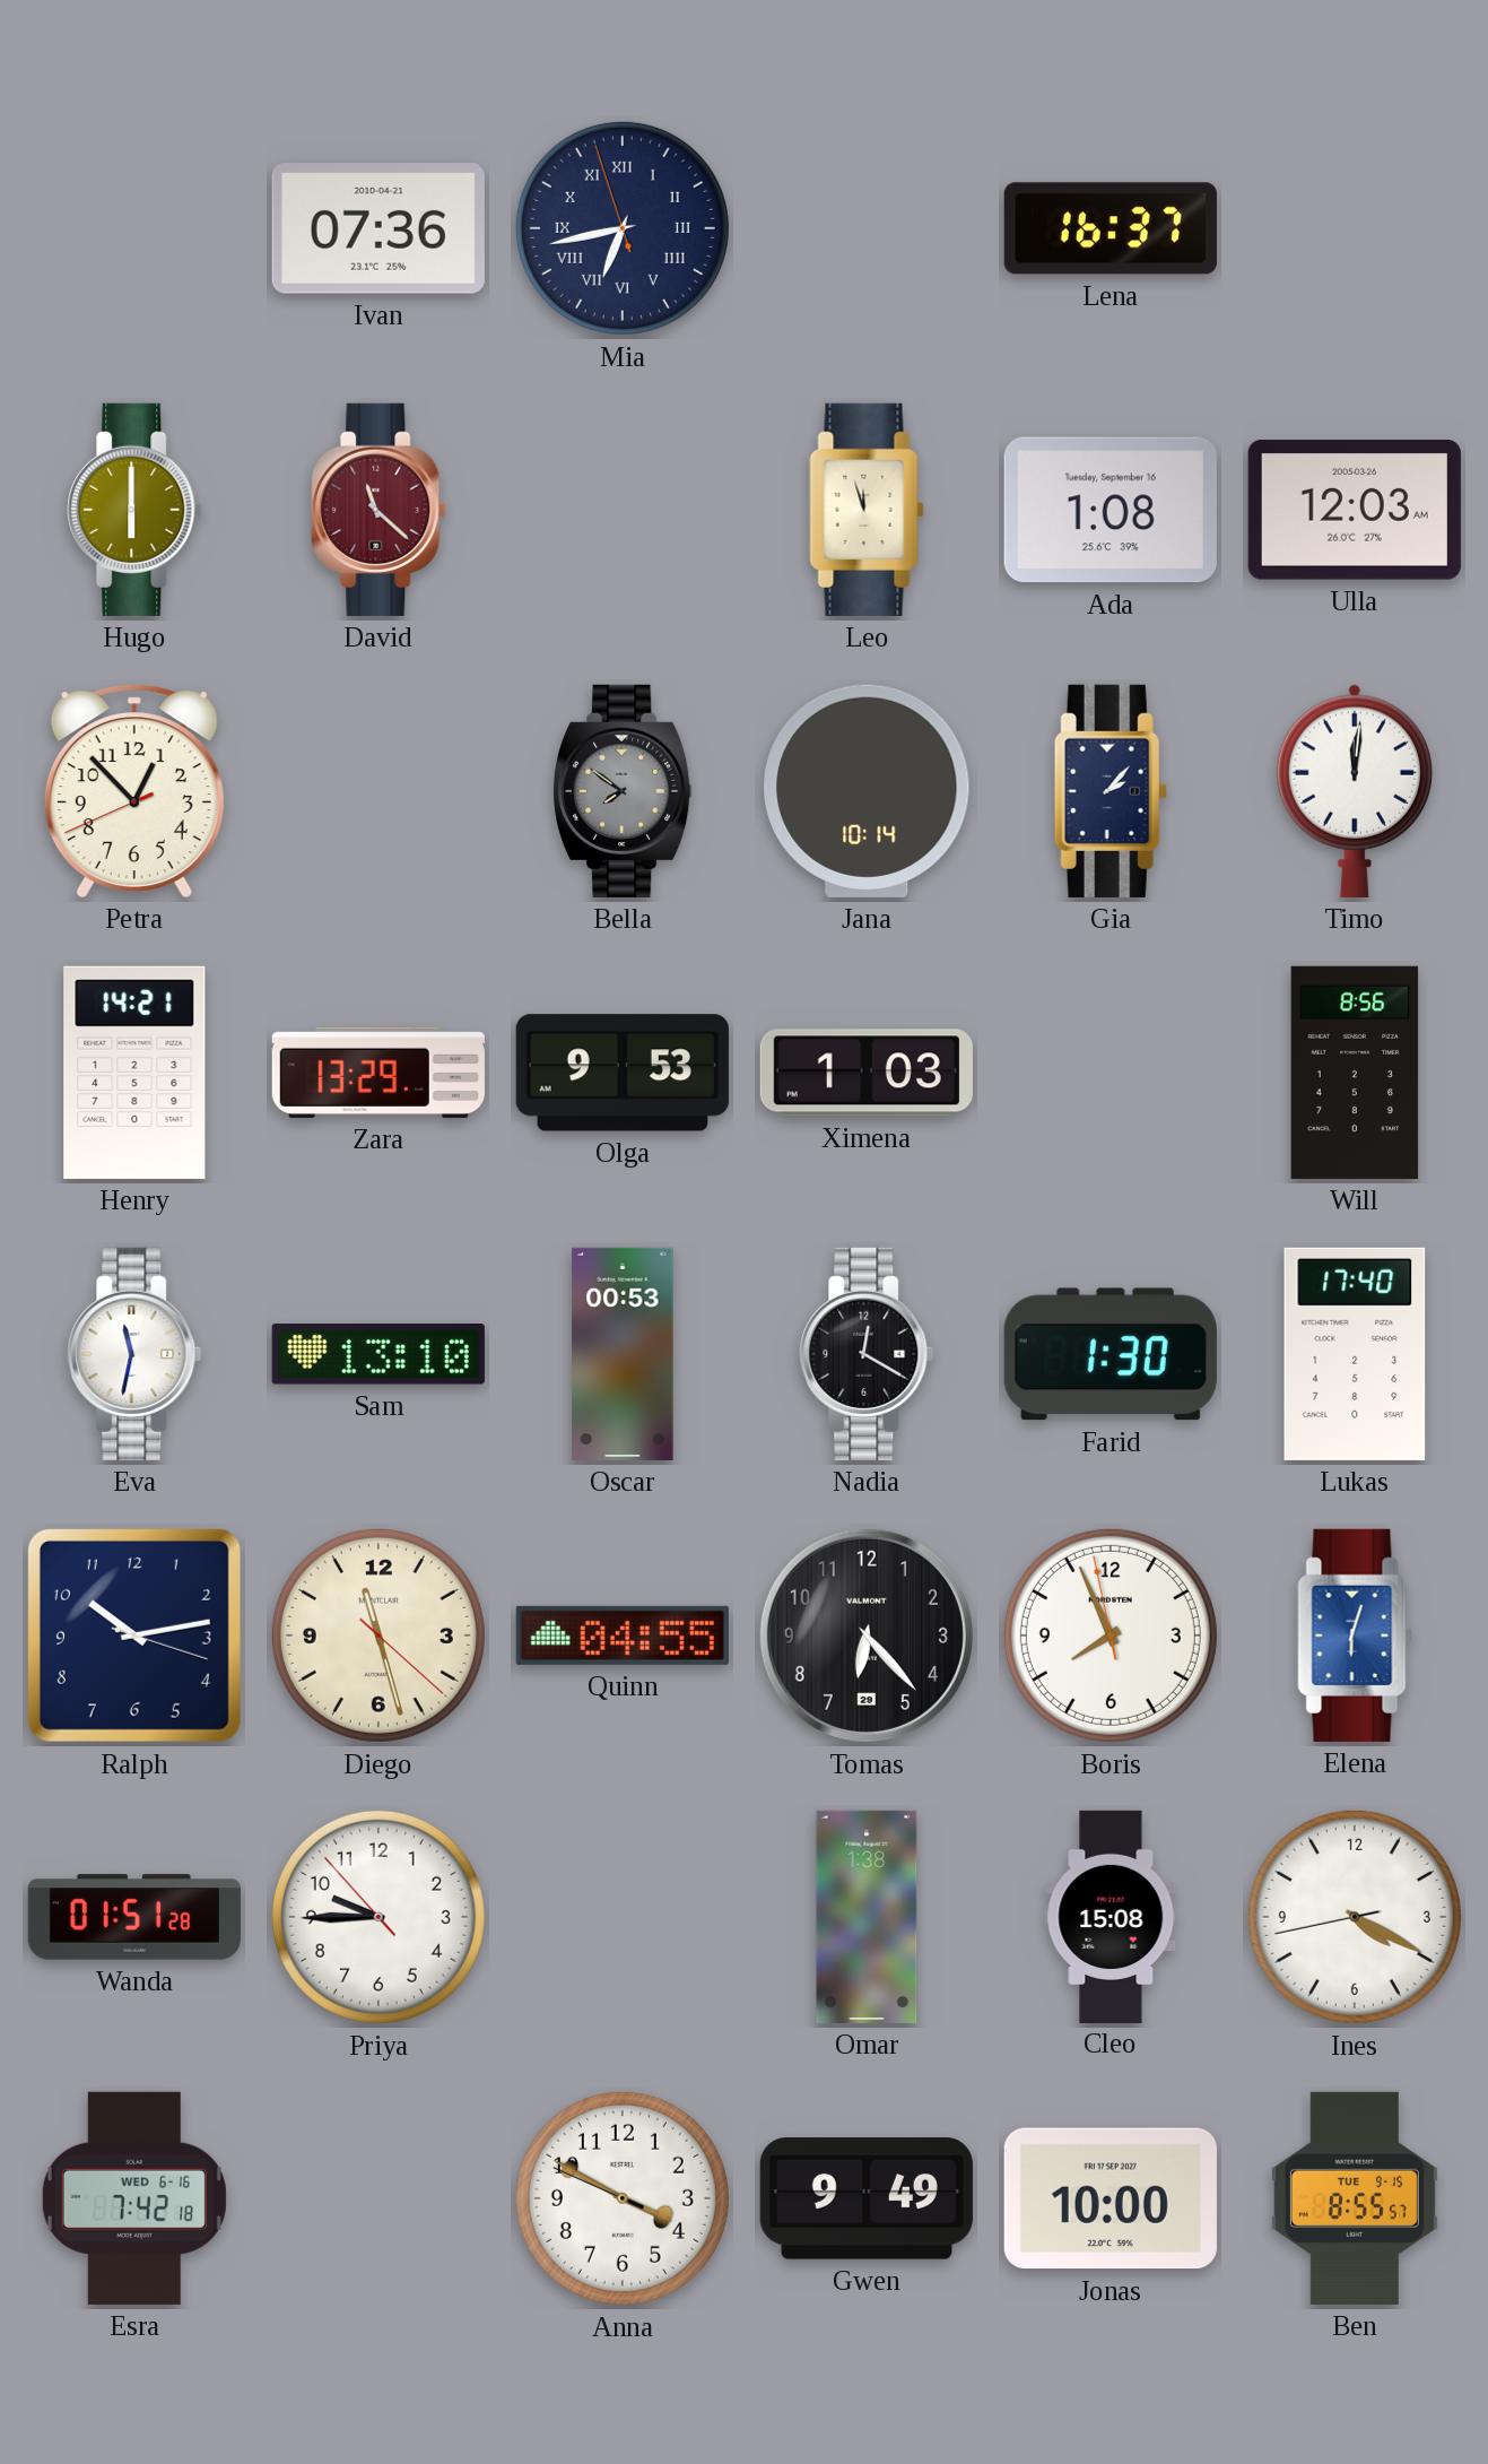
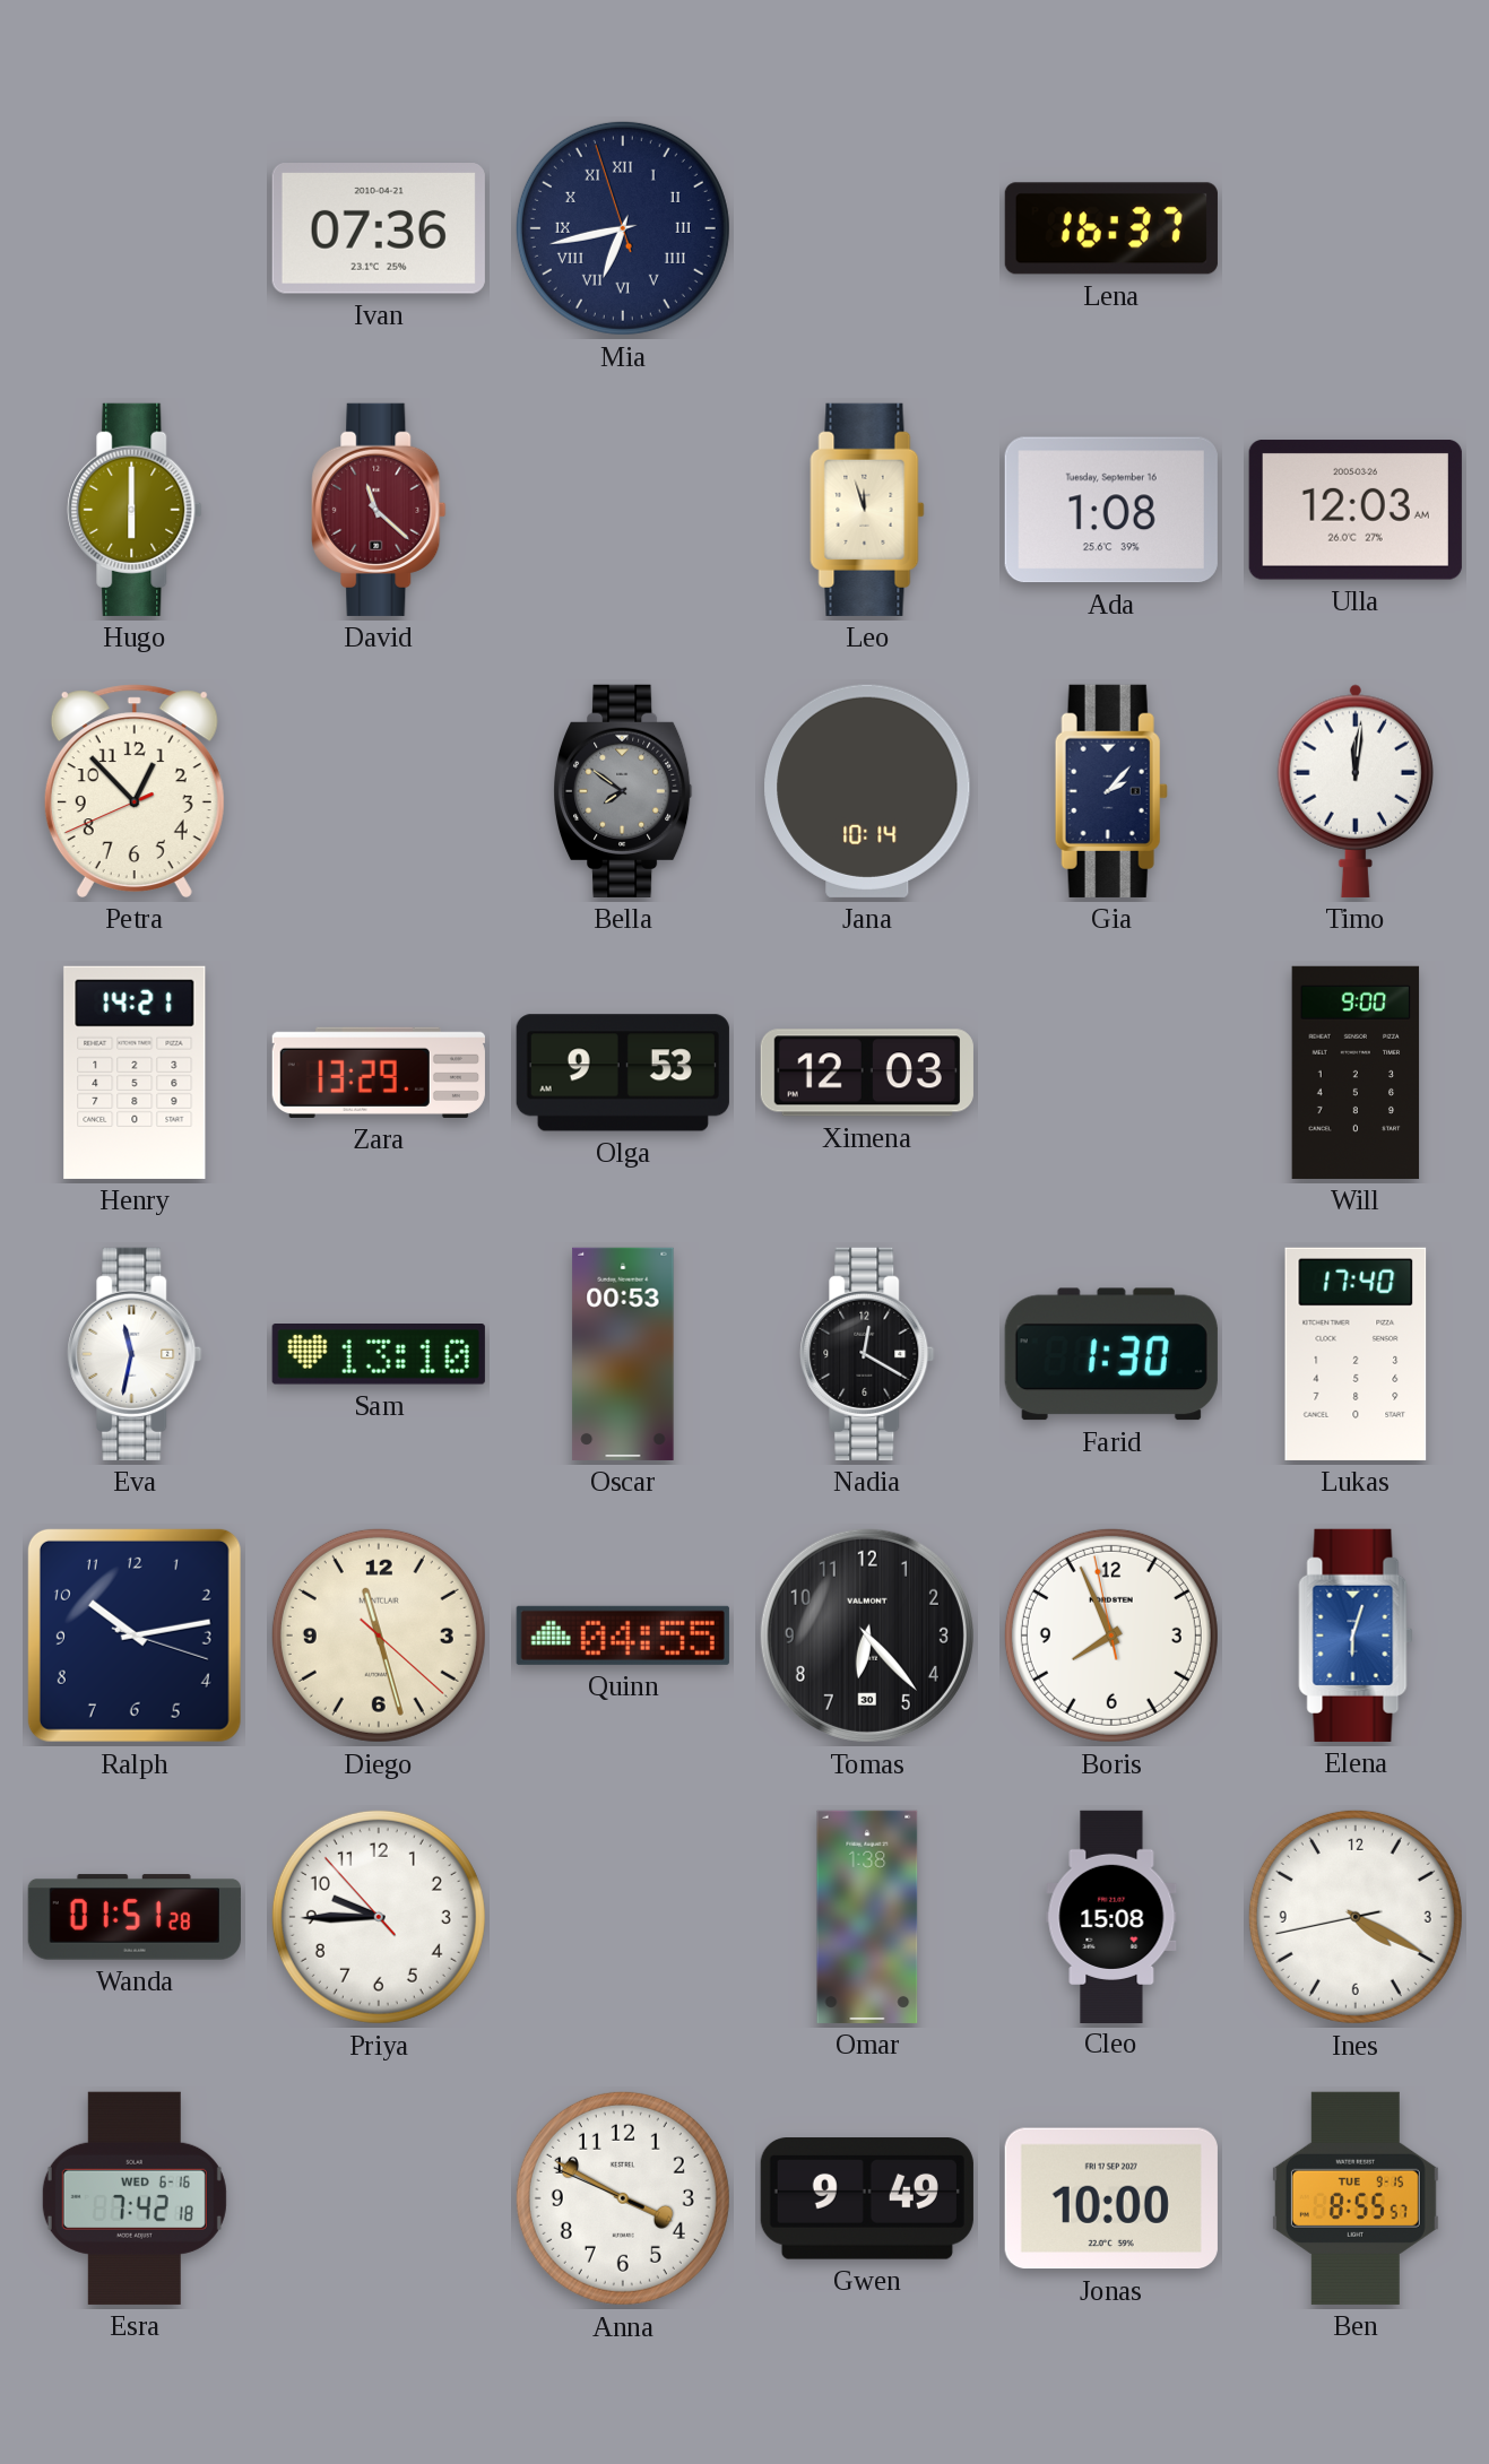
Ximena: 1:03 -> 12:03 (867, 1073)
Will: 8:56 -> 9:00 (1356, 1073)
Tomas date: 29 -> 30 (867, 1636)
